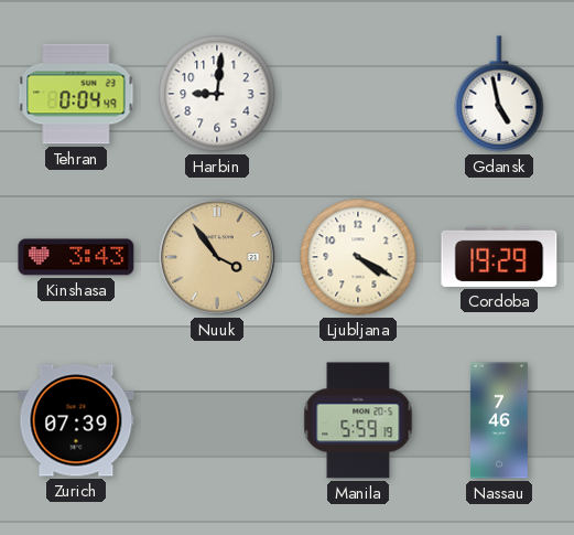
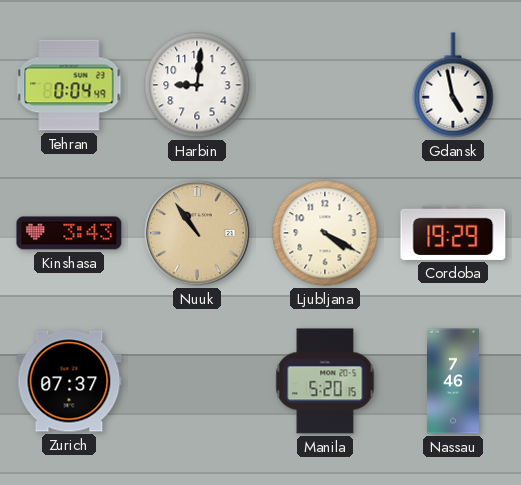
Nuuk: 3:54 -> 10:54 (198, 234)
Zurich: 07:39 -> 07:37 (69, 381)
Manila: 5:59 -> 5:20 (325, 381)
